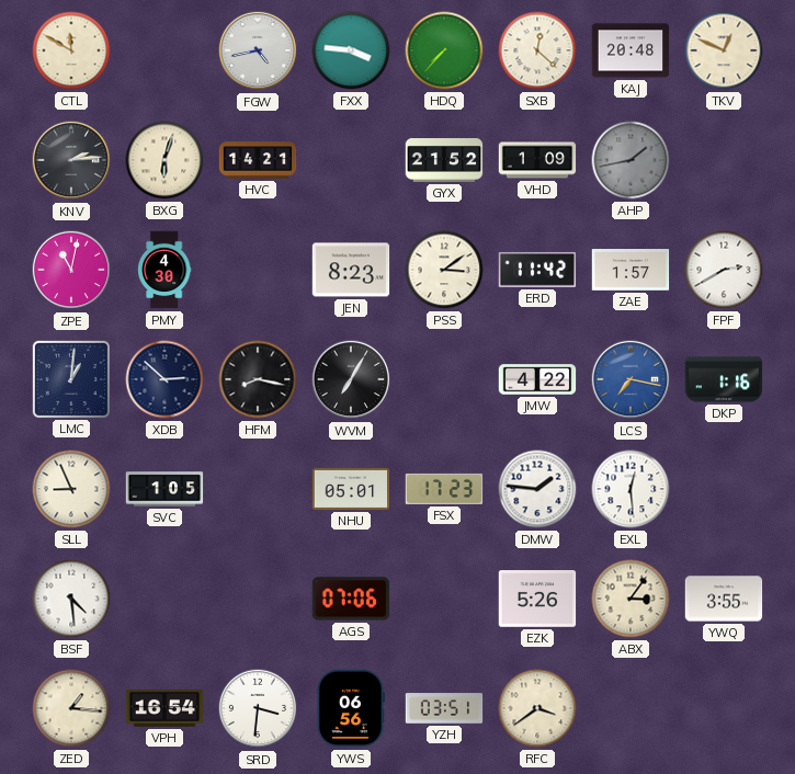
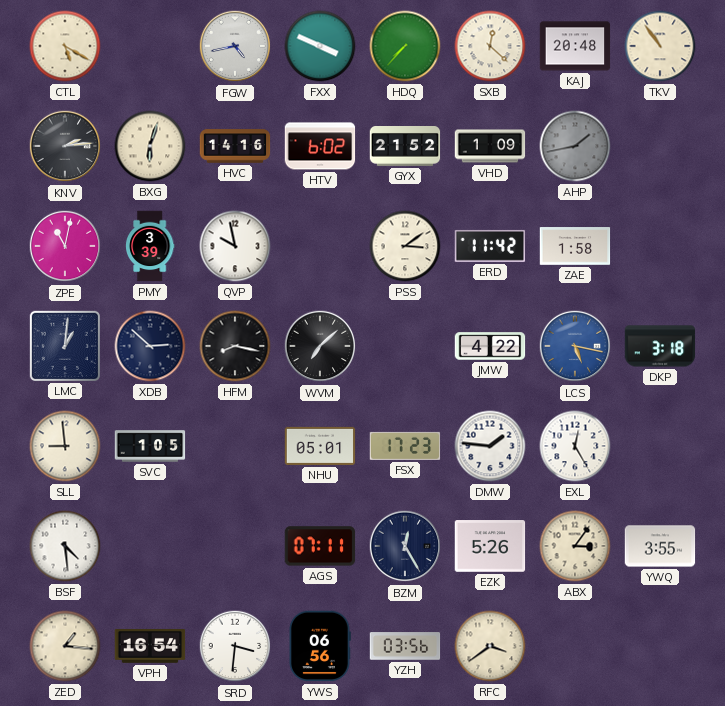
CTL: 11:50 -> 5:20 (65, 46)
FXX: 3:46 -> 3:49 (320, 46)
TKV: 12:49 -> 10:54 (660, 46)
HVC: 14:21 -> 14:16 (235, 146)
HTV: none -> 6:02 (320, 146)
PMY: 4:30 -> 3:39 (150, 246)
QVP: none -> 9:58 (235, 246)
JEN: 8:23 -> none (351, 270)
ZAE: 1:57 -> 1:58 (575, 246)
FPF: 2:40 -> none (724, 270)
WVM: 7:05 -> 7:08 (320, 346)
LCS: 7:17 -> 5:17 (575, 346)
DKP: 1:16 -> 3:18 (660, 346)
SLL: 8:56 -> 8:59 (65, 446)
EXL: 12:29 -> 12:25 (575, 446)
AGS: 07:06 -> 07:11 (320, 546)
BZM: none -> 12:25 (405, 546)
YZH: 03:51 -> 03:56 (405, 646)
